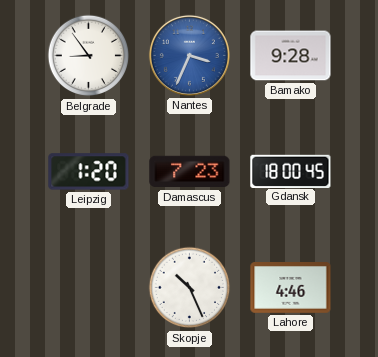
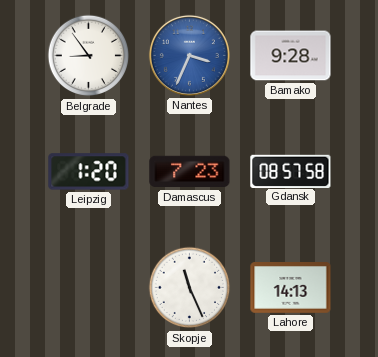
Gdansk: 18:00 -> 08:57 (291, 171)
Skopje: 10:26 -> 11:26 (190, 288)
Lahore: 4:46 -> 14:13 (291, 288)
